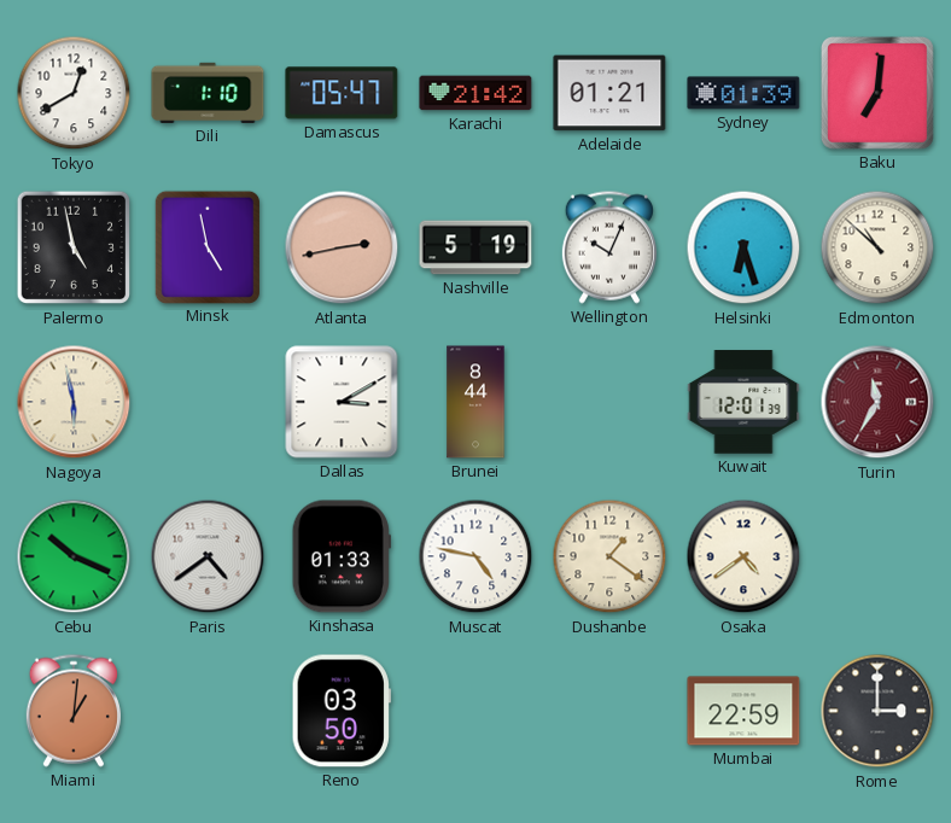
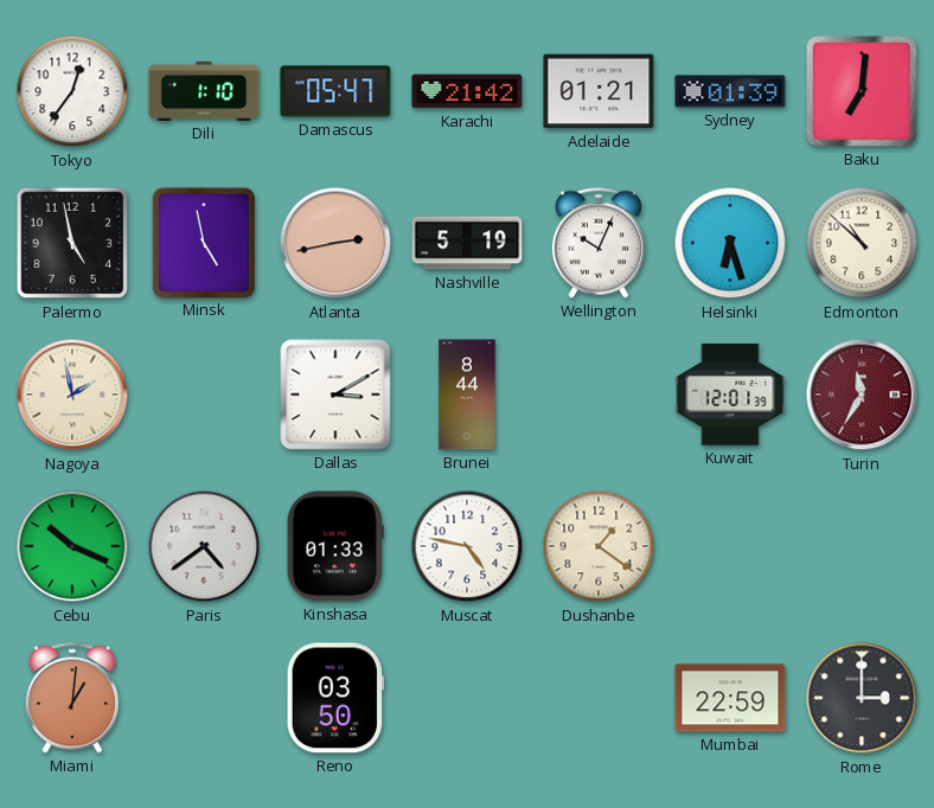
Tokyo: 12:40 -> 12:36 (72, 91)
Nagoya: 5:58 -> 1:58 (72, 395)
Osaka: 4:39 -> none (743, 556)
